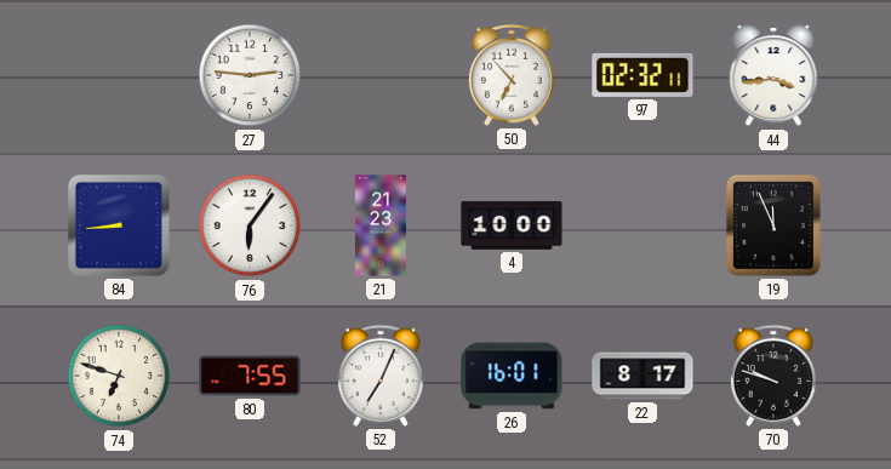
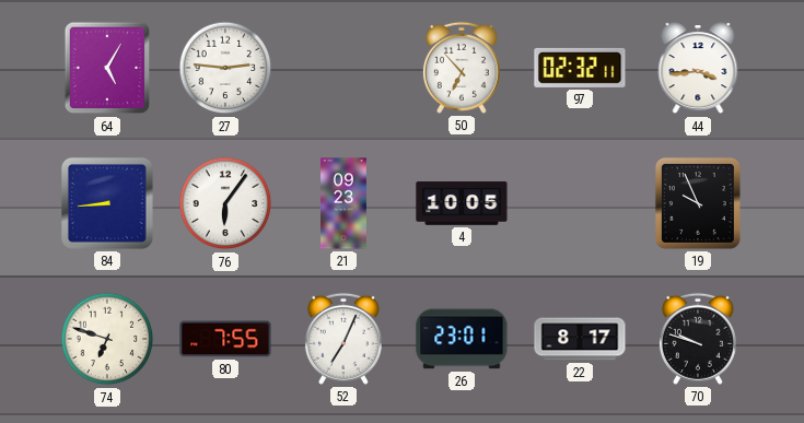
64: none -> 5:05 (107, 68)
21: 21:23 -> 09:23 (345, 203)
4: 10:00 -> 10:05 (462, 203)
19: 11:56 -> 9:56 (698, 203)
26: 16:01 -> 23:01 (462, 339)
